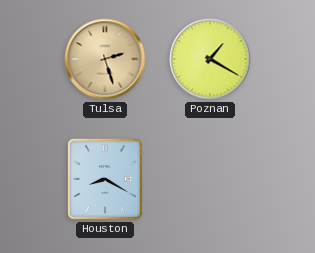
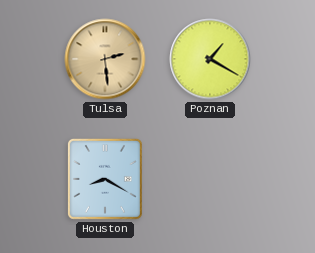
Tulsa: 2:27 -> 2:29 (105, 59)
